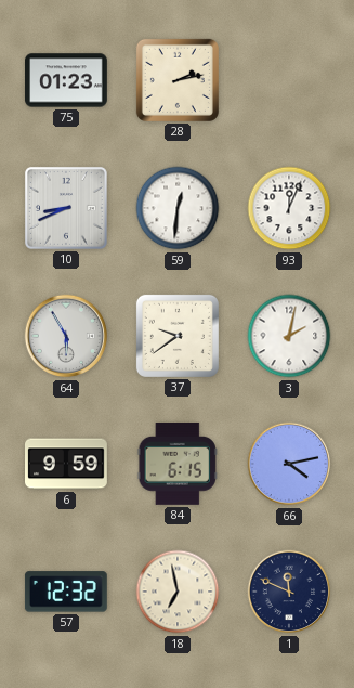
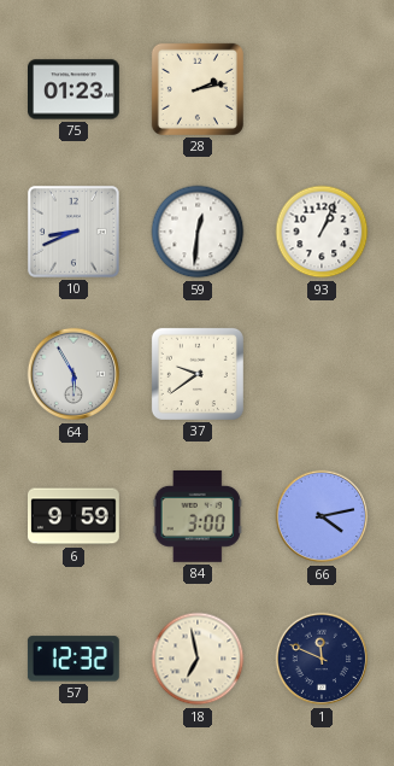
93: 12:04 -> 1:04 (322, 232)
3: 2:02 -> none (289, 336)
84: 6:15 -> 3:00 (198, 516)
